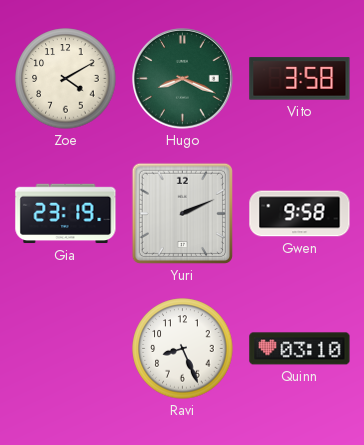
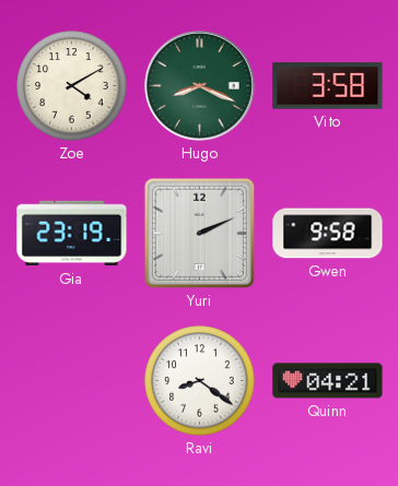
Ravi: 8:26 -> 8:21 (200, 381)
Quinn: 03:10 -> 04:21 (328, 381)
